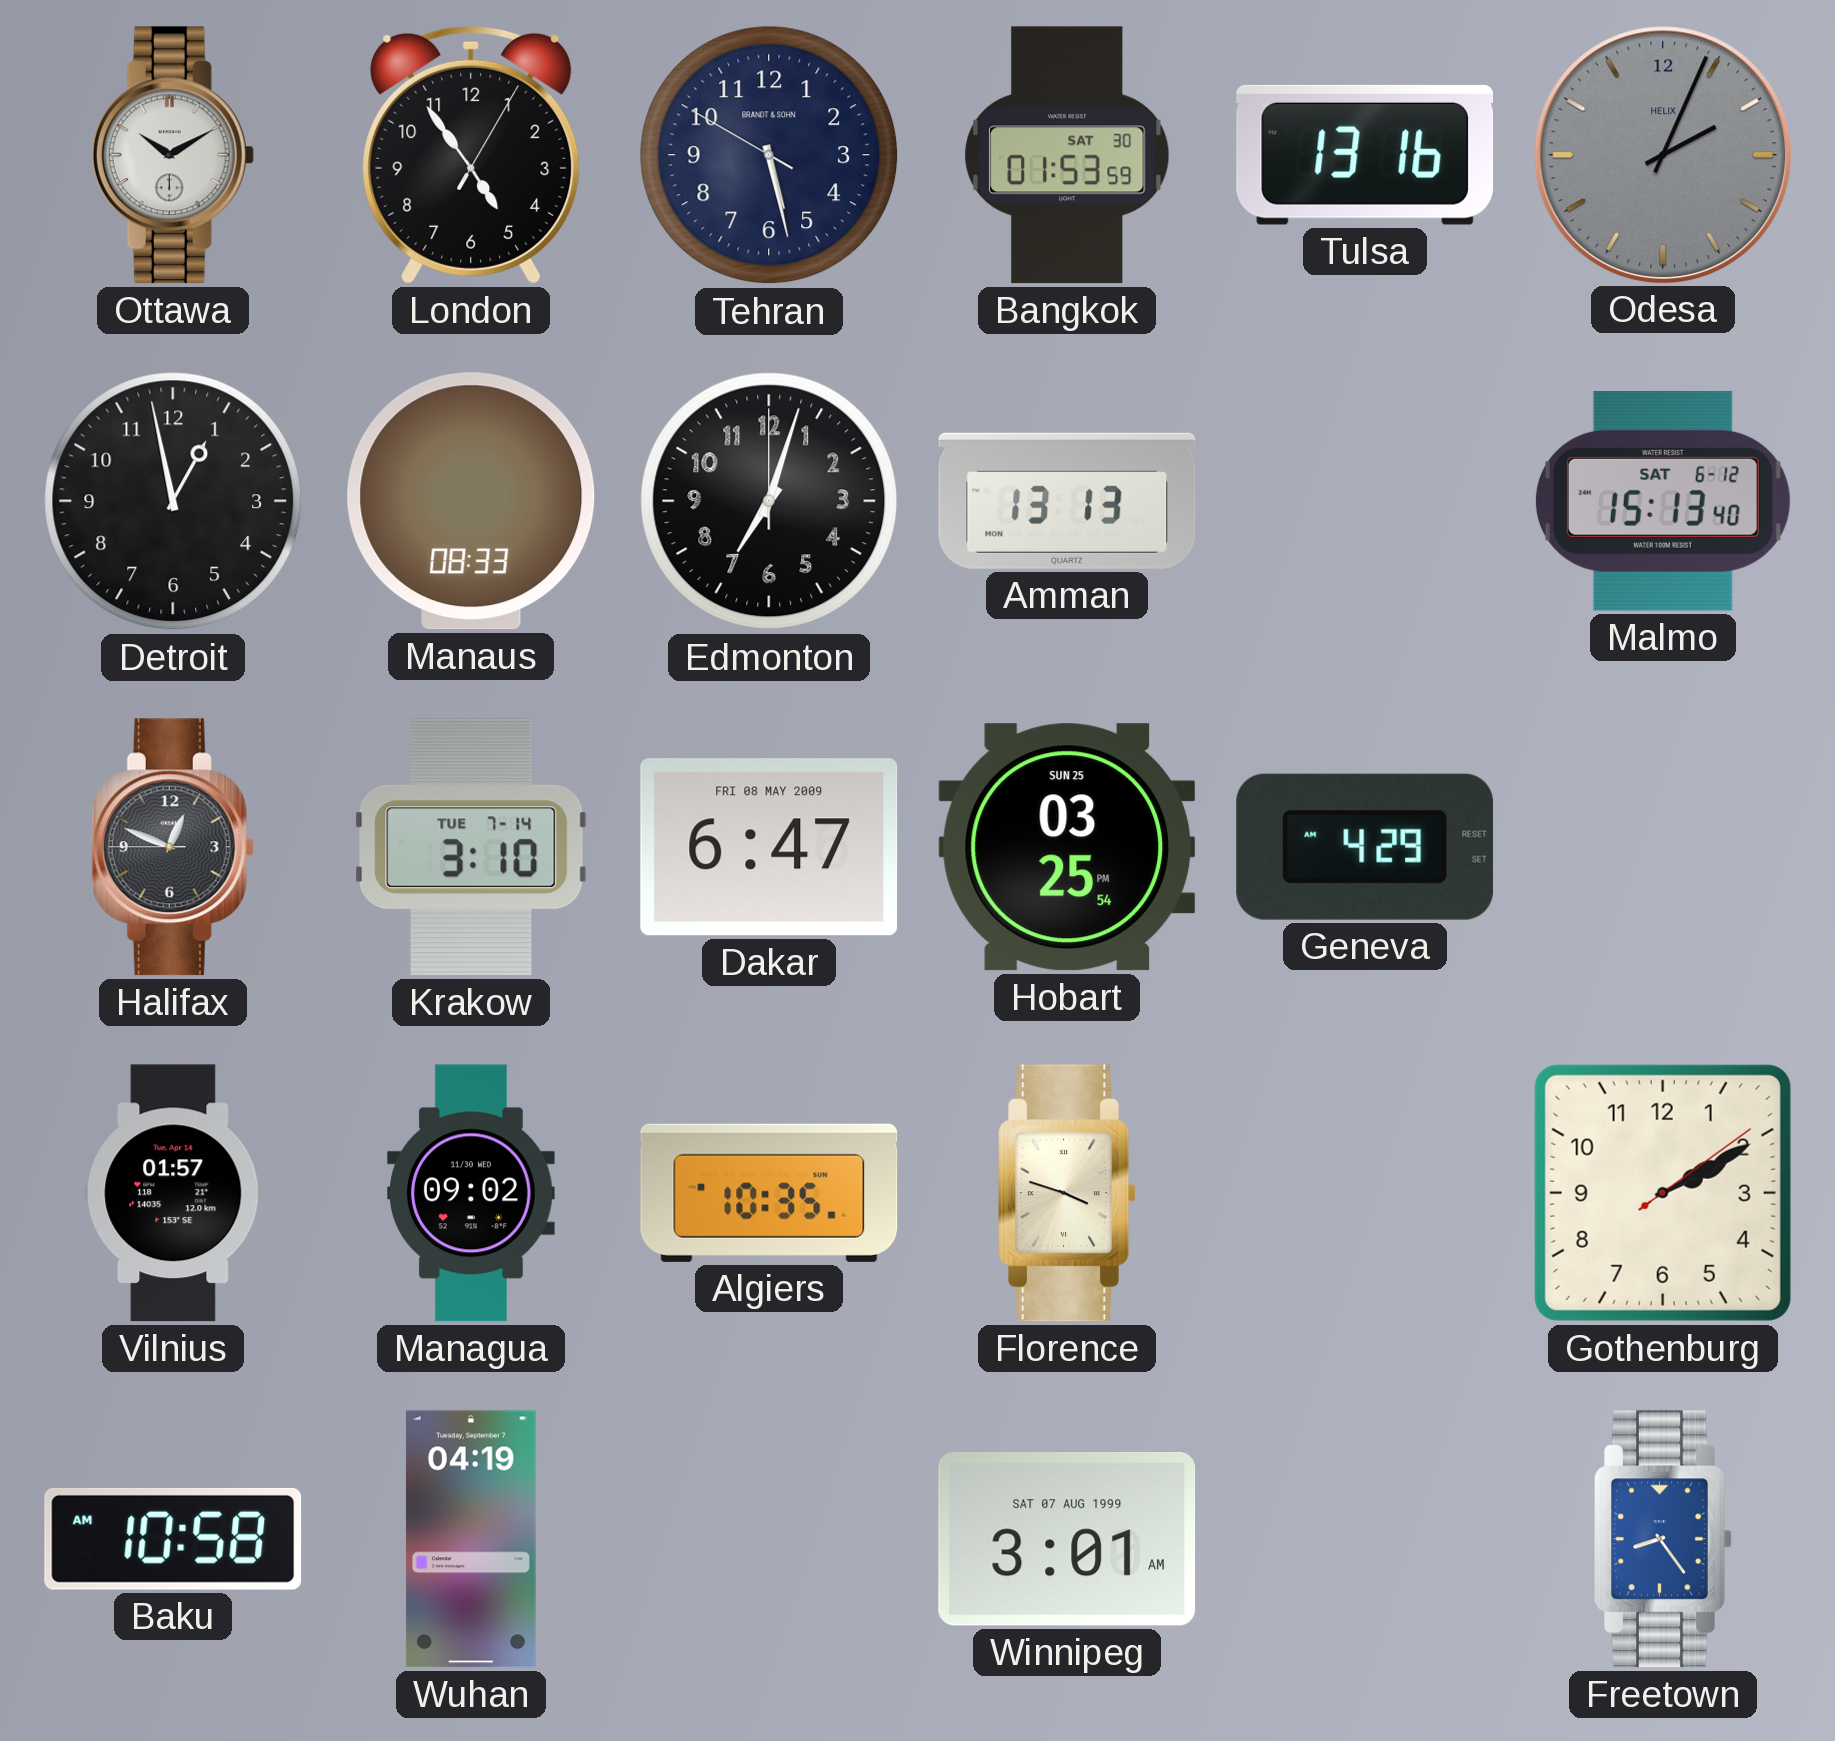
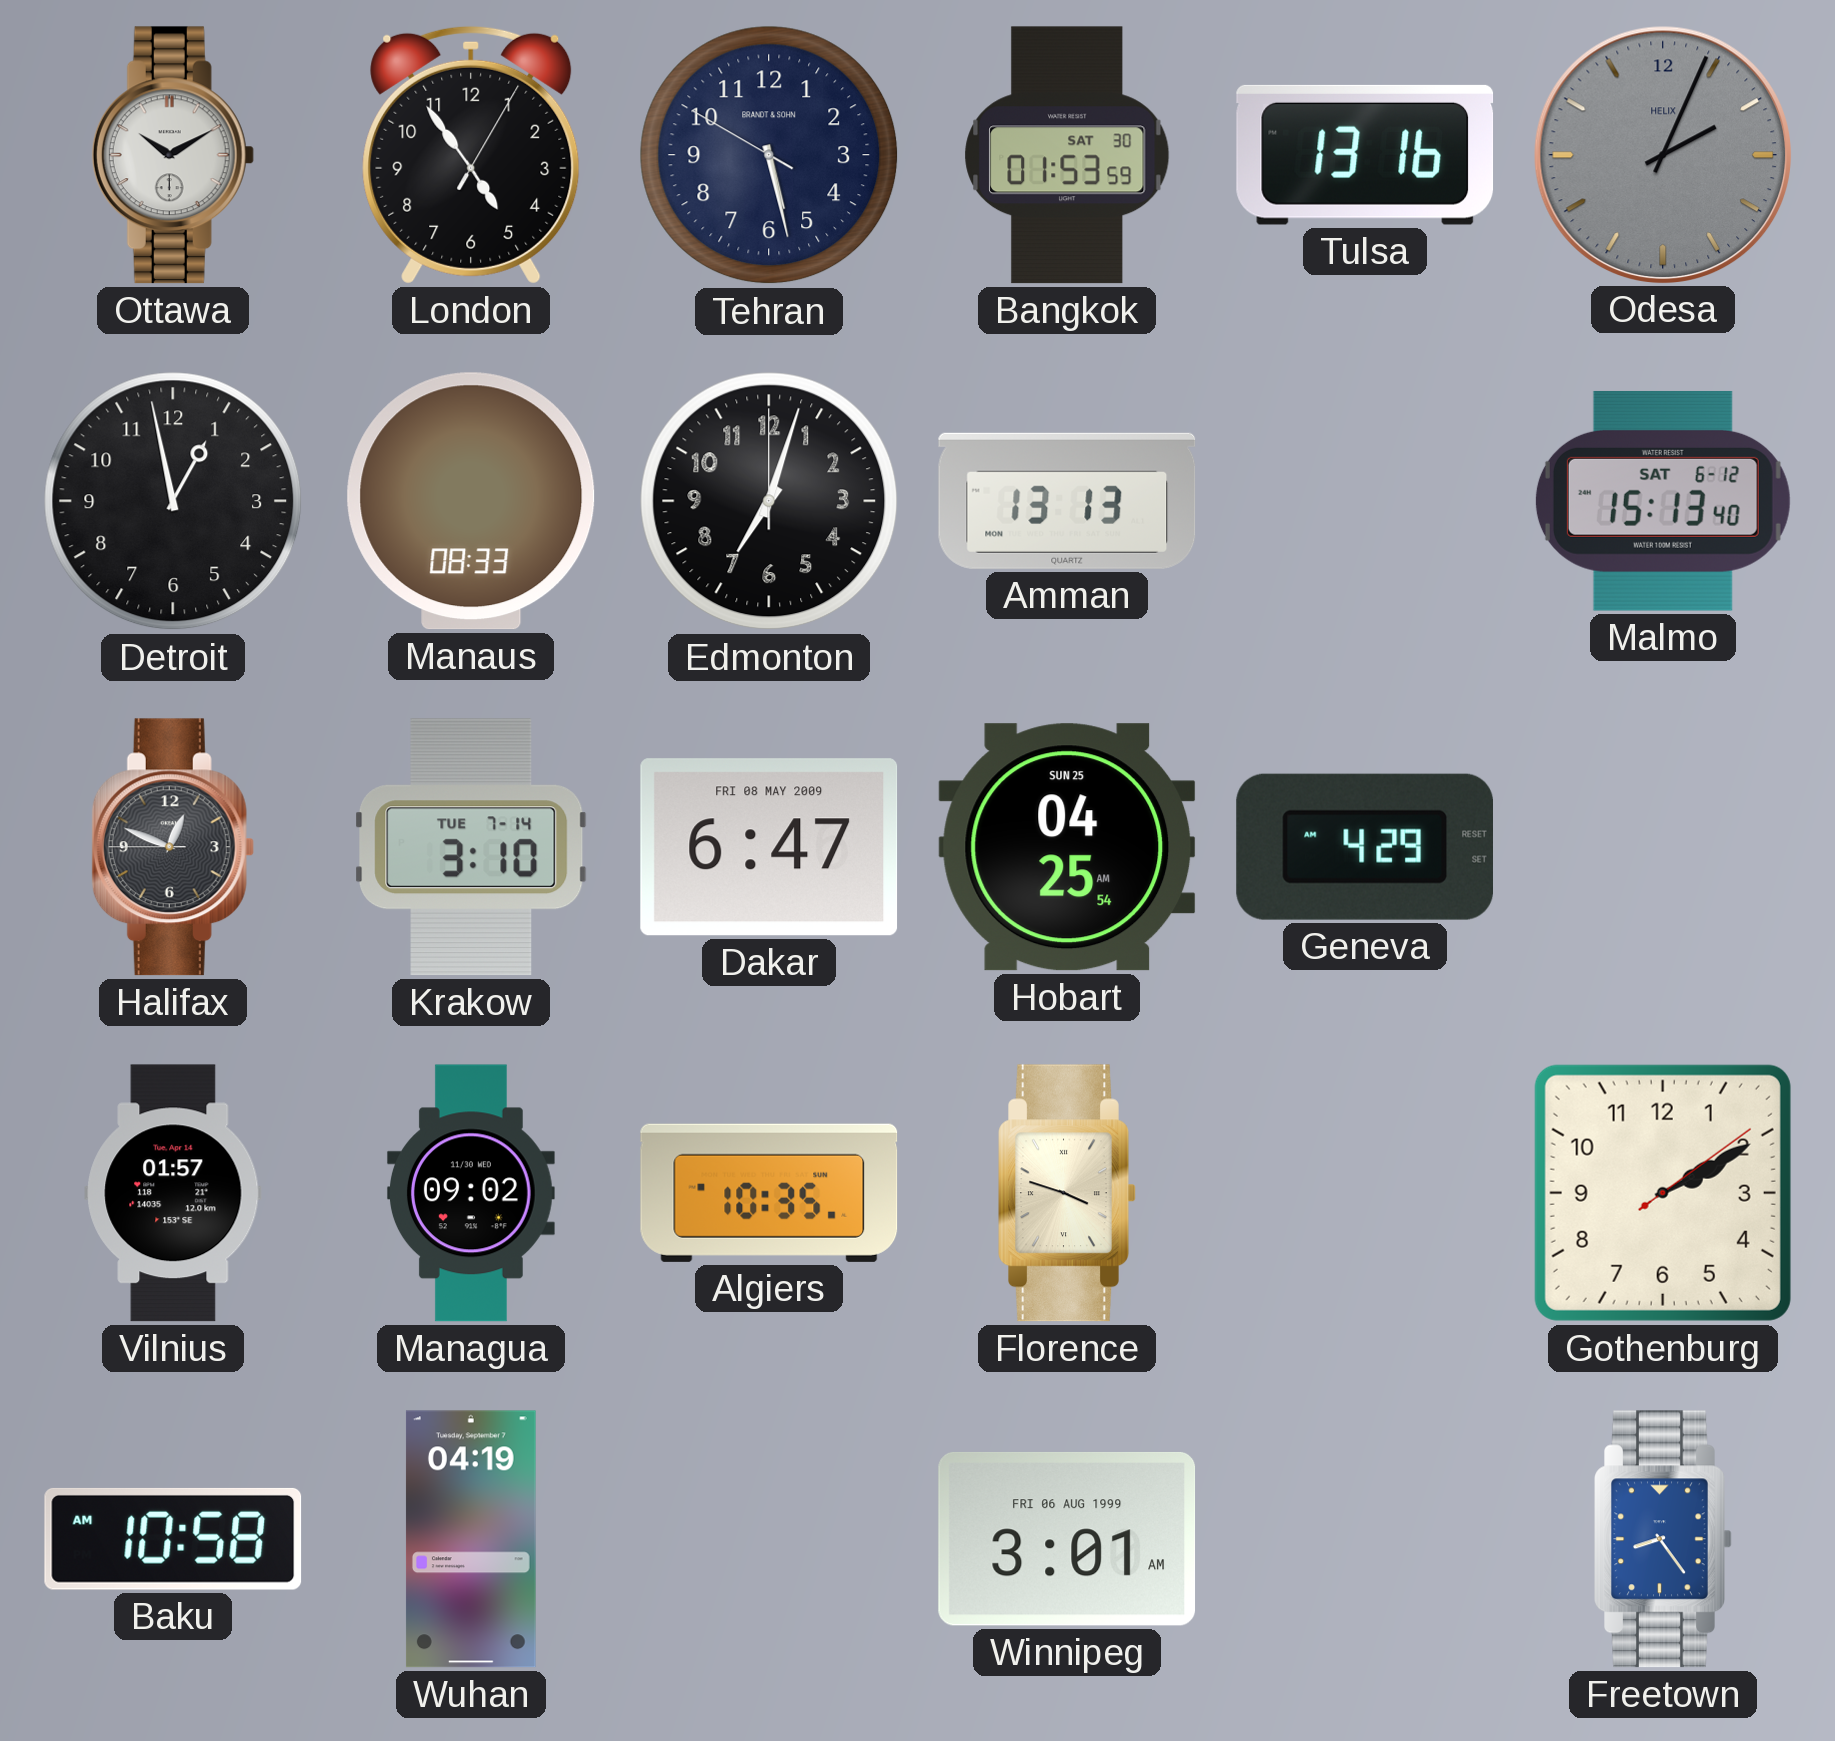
Hobart: 03:25 -> 04:25 (1067, 847)
Winnipeg date: SAT 07 AUG 1999 -> FRI 06 AUG 1999 (1067, 1539)
